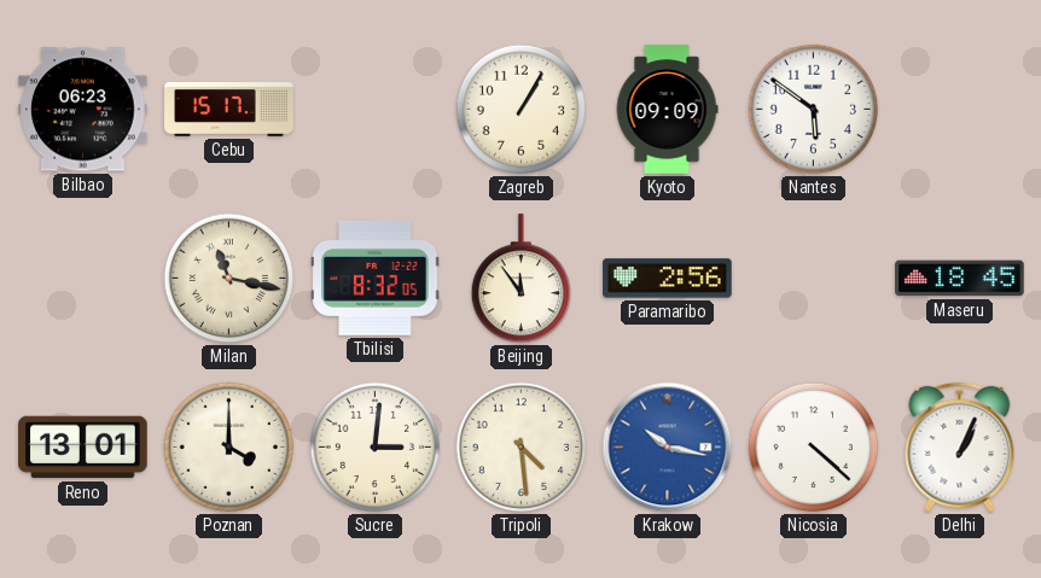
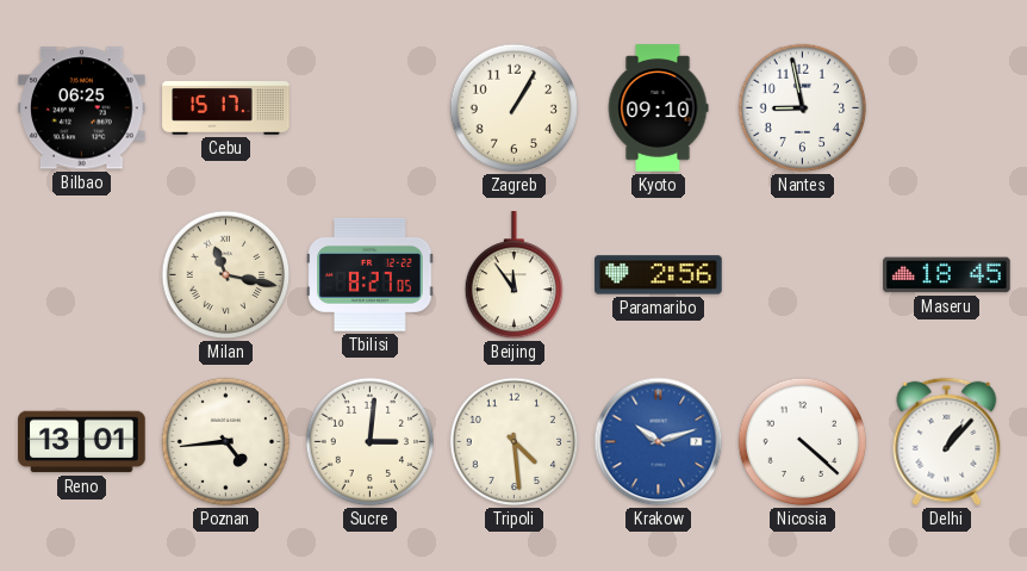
Bilbao: 06:23 -> 06:25 (82, 108)
Kyoto: 09:09 -> 09:10 (658, 108)
Nantes: 5:51 -> 8:58 (803, 108)
Tbilisi: 8:32 -> 8:27 (371, 274)
Poznan: 4:00 -> 4:44 (226, 442)
Krakow: 10:17 -> 10:12 (659, 442)
Delhi: 1:04 -> 1:07 (947, 442)
